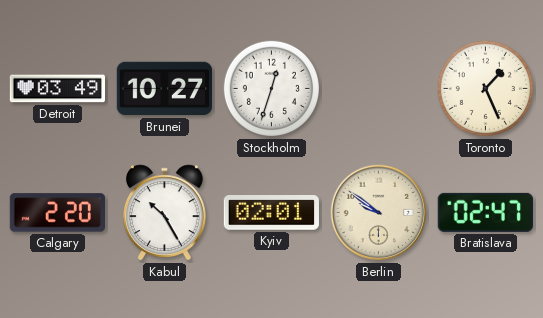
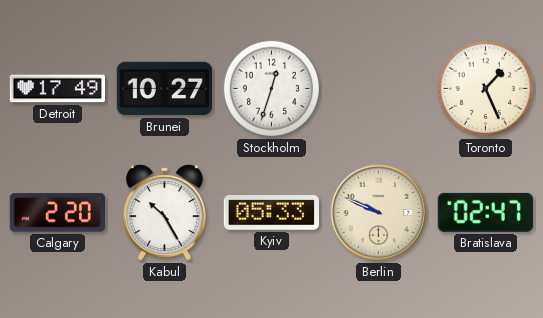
Detroit: 03:49 -> 17:49 (57, 89)
Kyiv: 02:01 -> 05:33 (271, 213)
Berlin: 9:51 -> 9:49 (379, 213)
